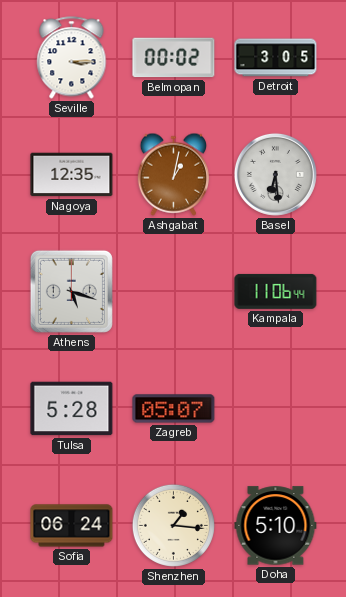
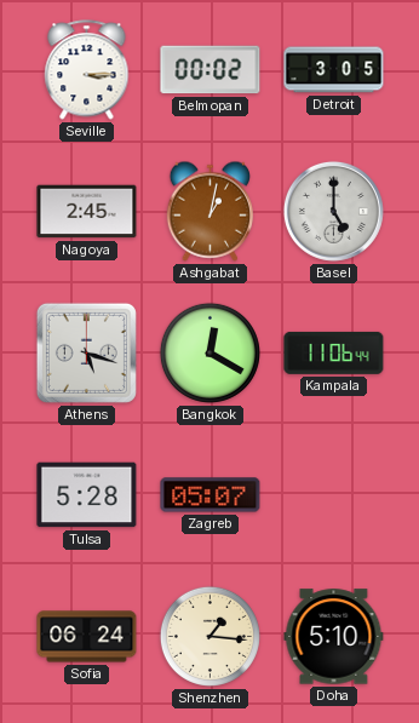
Nagoya: 12:35 -> 2:45 (87, 212)
Basel: 6:29 -> 5:00 (333, 211)
Bangkok: none -> 12:20 (209, 352)
